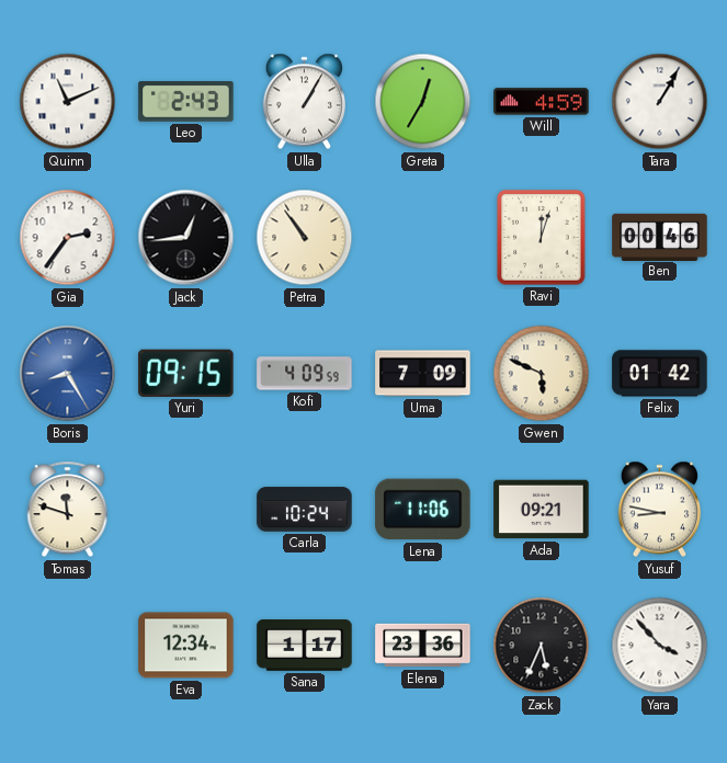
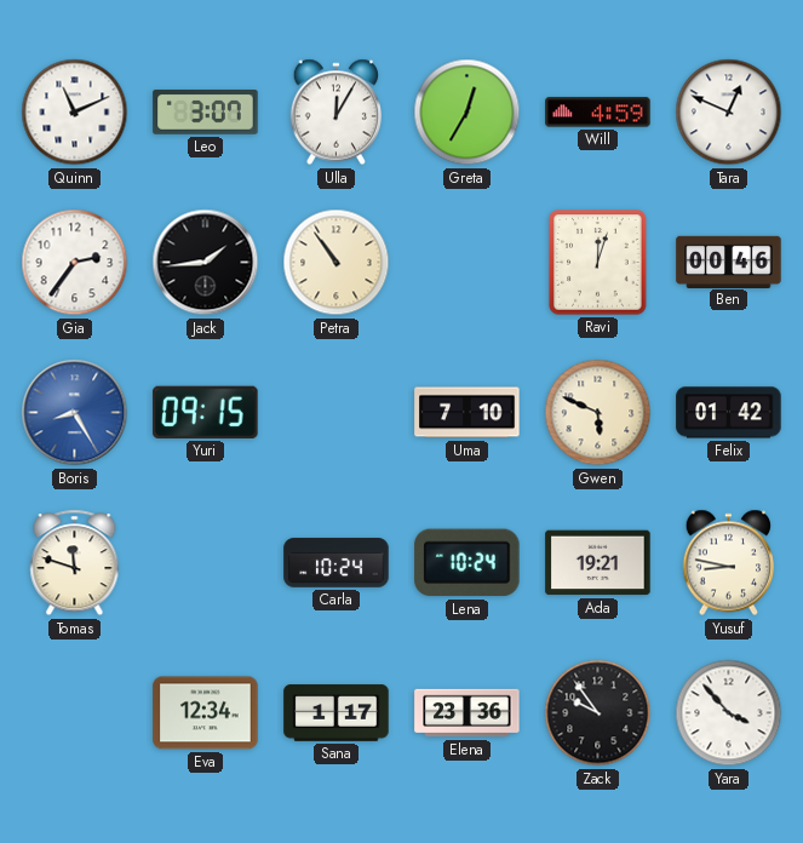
Leo: 2:43 -> 3:07 (206, 113)
Ulla: 1:05 -> 12:05 (335, 113)
Tara: 1:05 -> 12:49 (729, 113)
Jack: 12:44 -> 1:44 (206, 263)
Kofi: 4:09 -> none (305, 374)
Uma: 7:09 -> 7:10 (468, 413)
Lena: 11:06 -> 10:24 (468, 563)
Ada: 09:21 -> 19:21 (598, 563)
Zack: 5:34 -> 9:54 (598, 713)
